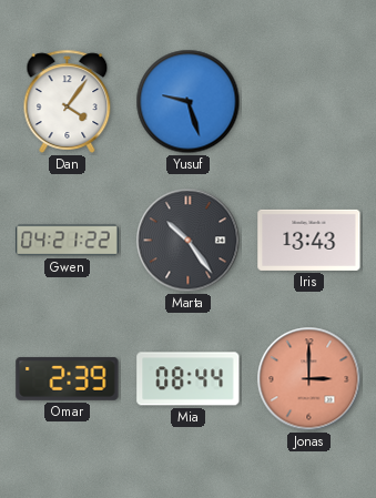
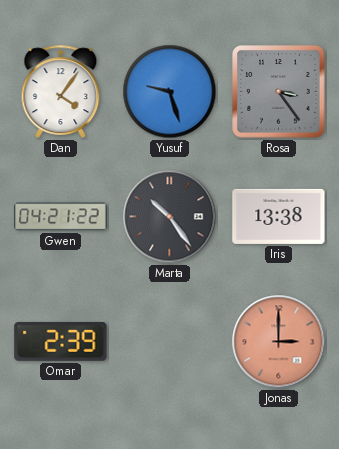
Rosa: none -> 3:24 (279, 92)
Iris: 13:43 -> 13:38 (279, 216)
Mia: 08:44 -> none (189, 379)
